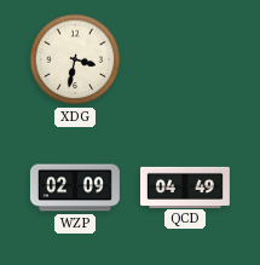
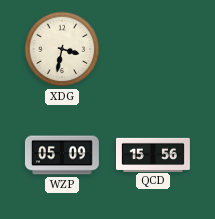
WZP: 02:09 -> 05:09 (62, 155)
QCD: 04:49 -> 15:56 (154, 154)
